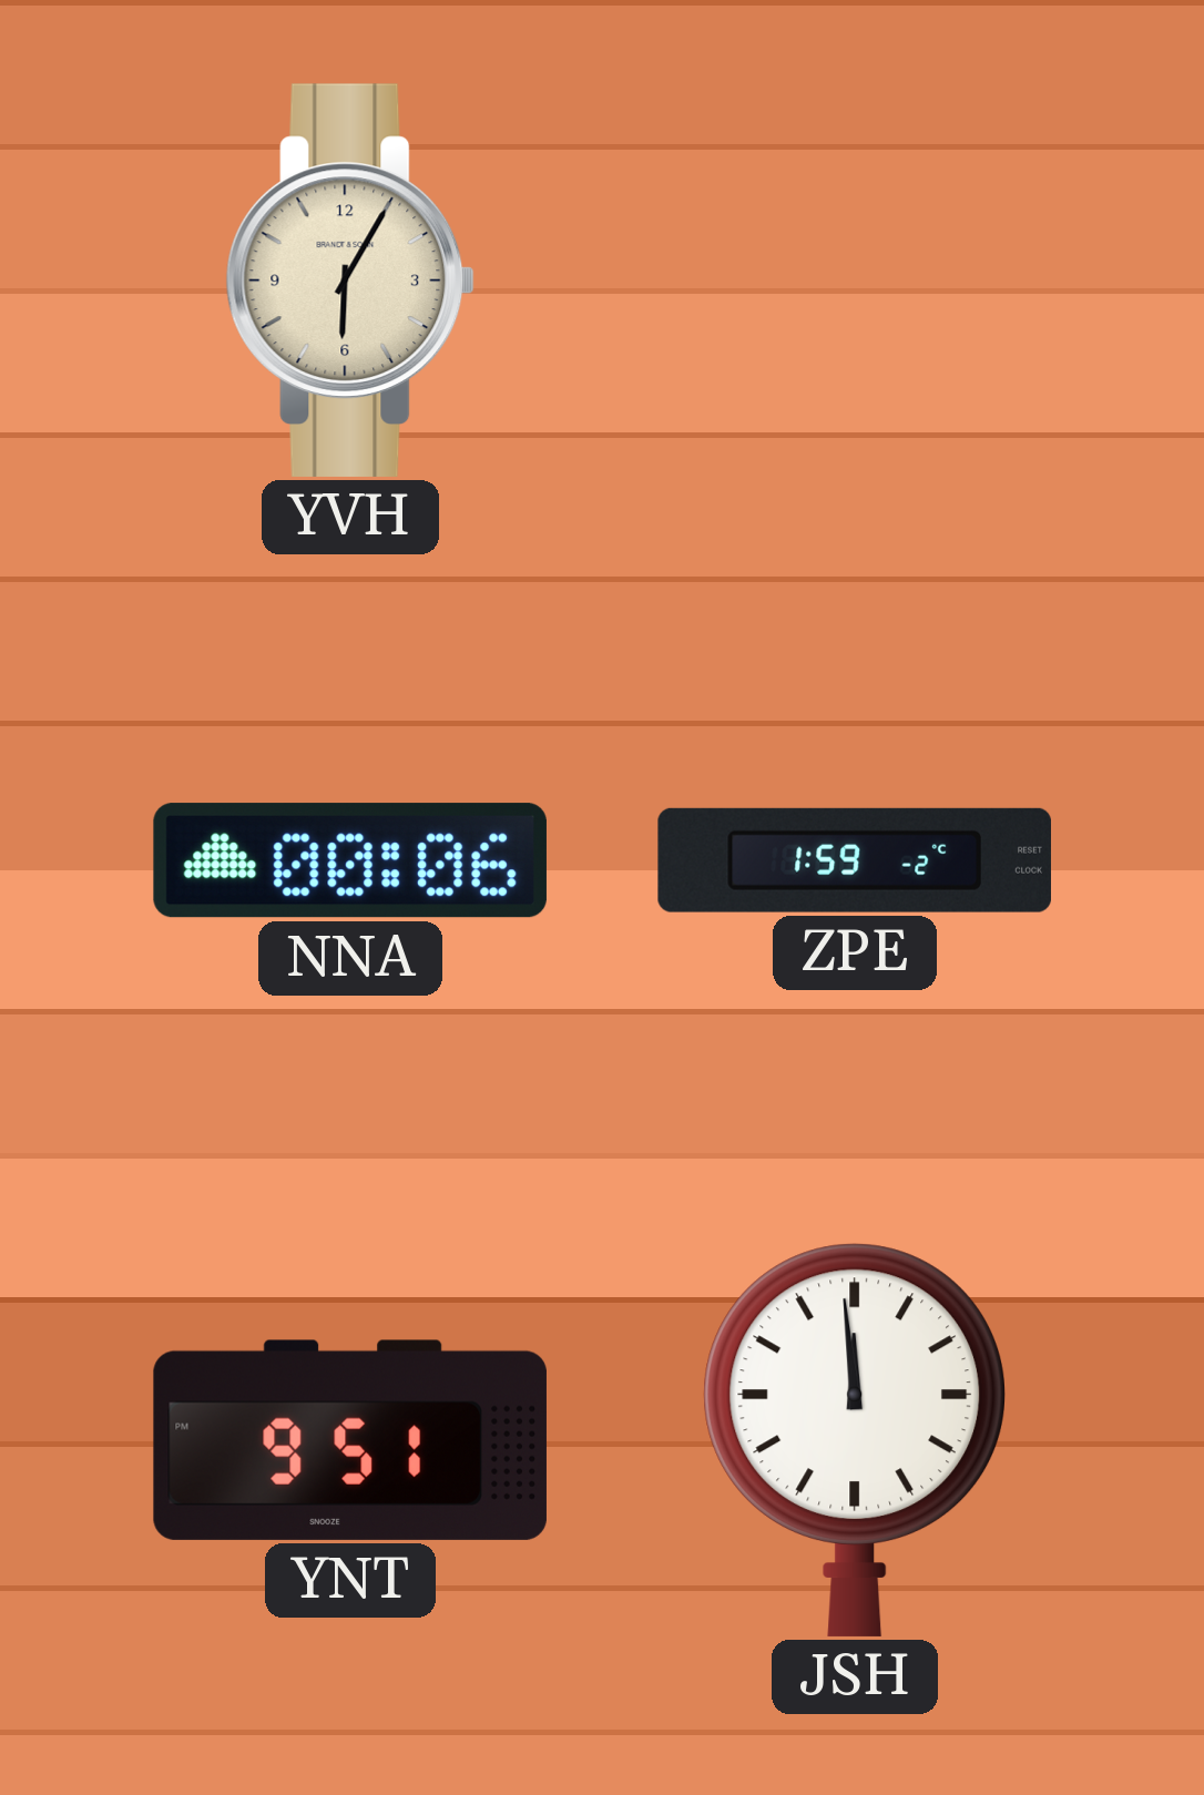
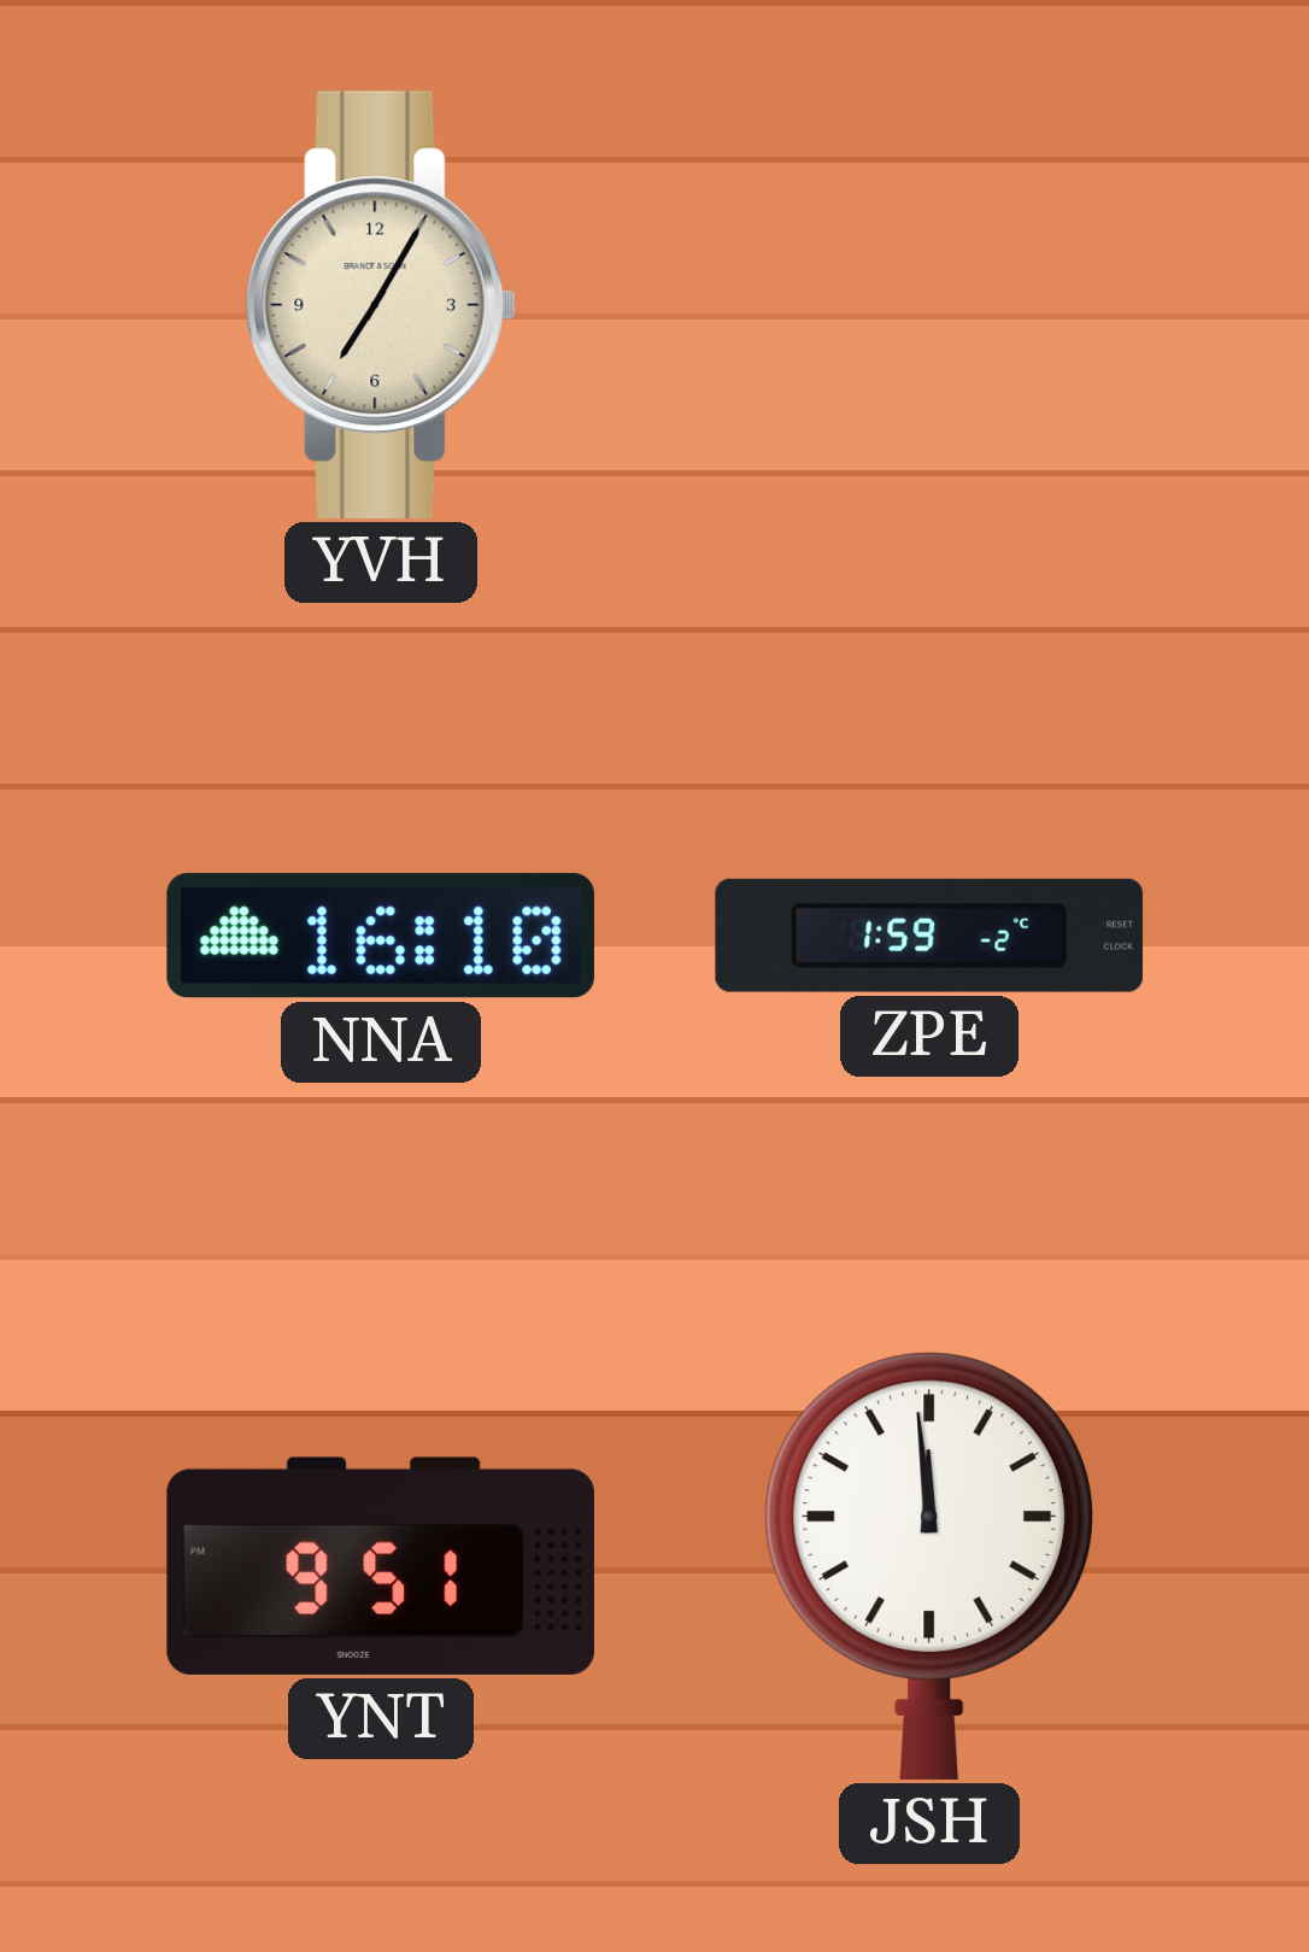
YVH: 6:05 -> 7:05 (381, 305)
NNA: 00:06 -> 16:10 (381, 936)
